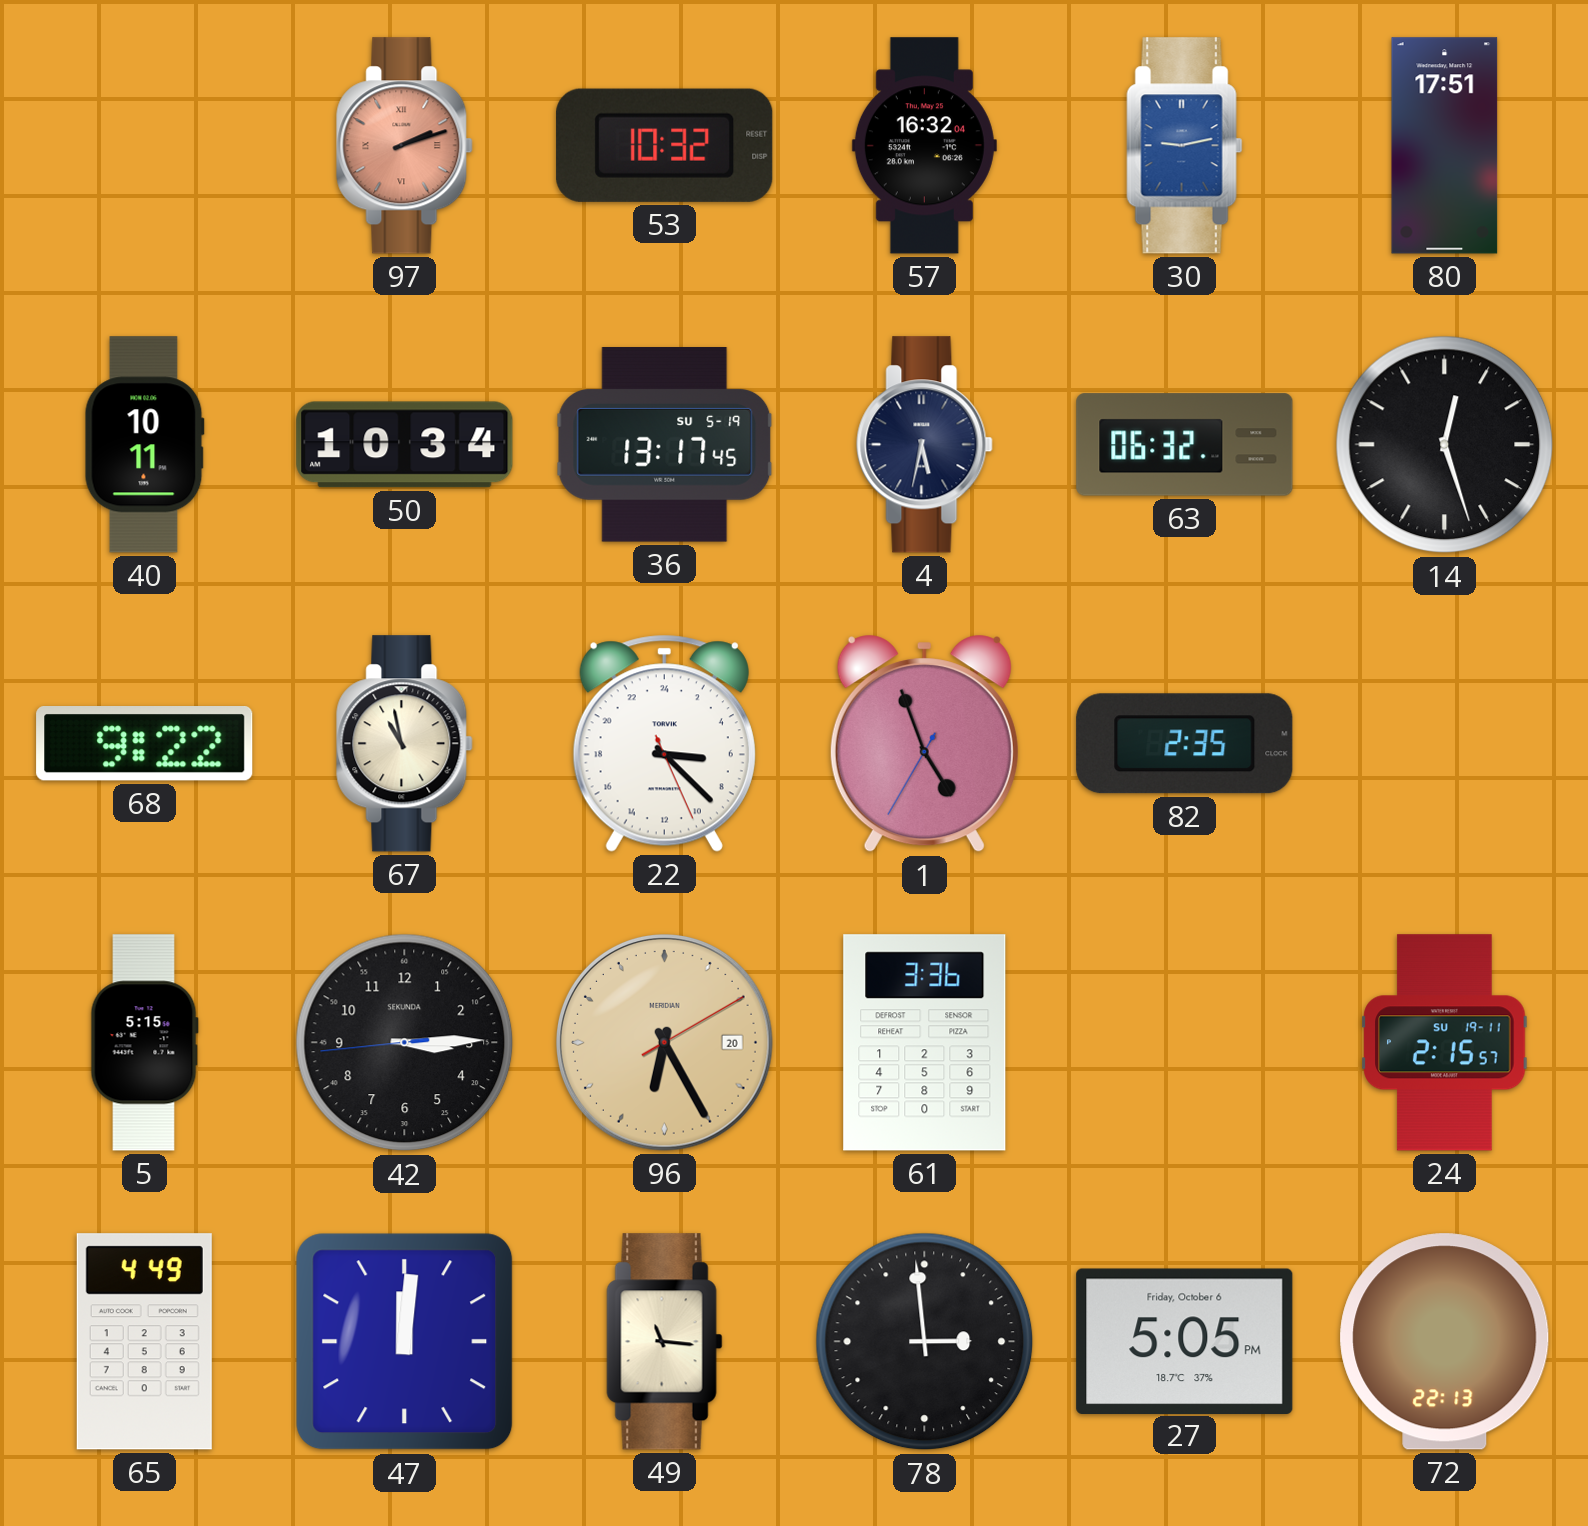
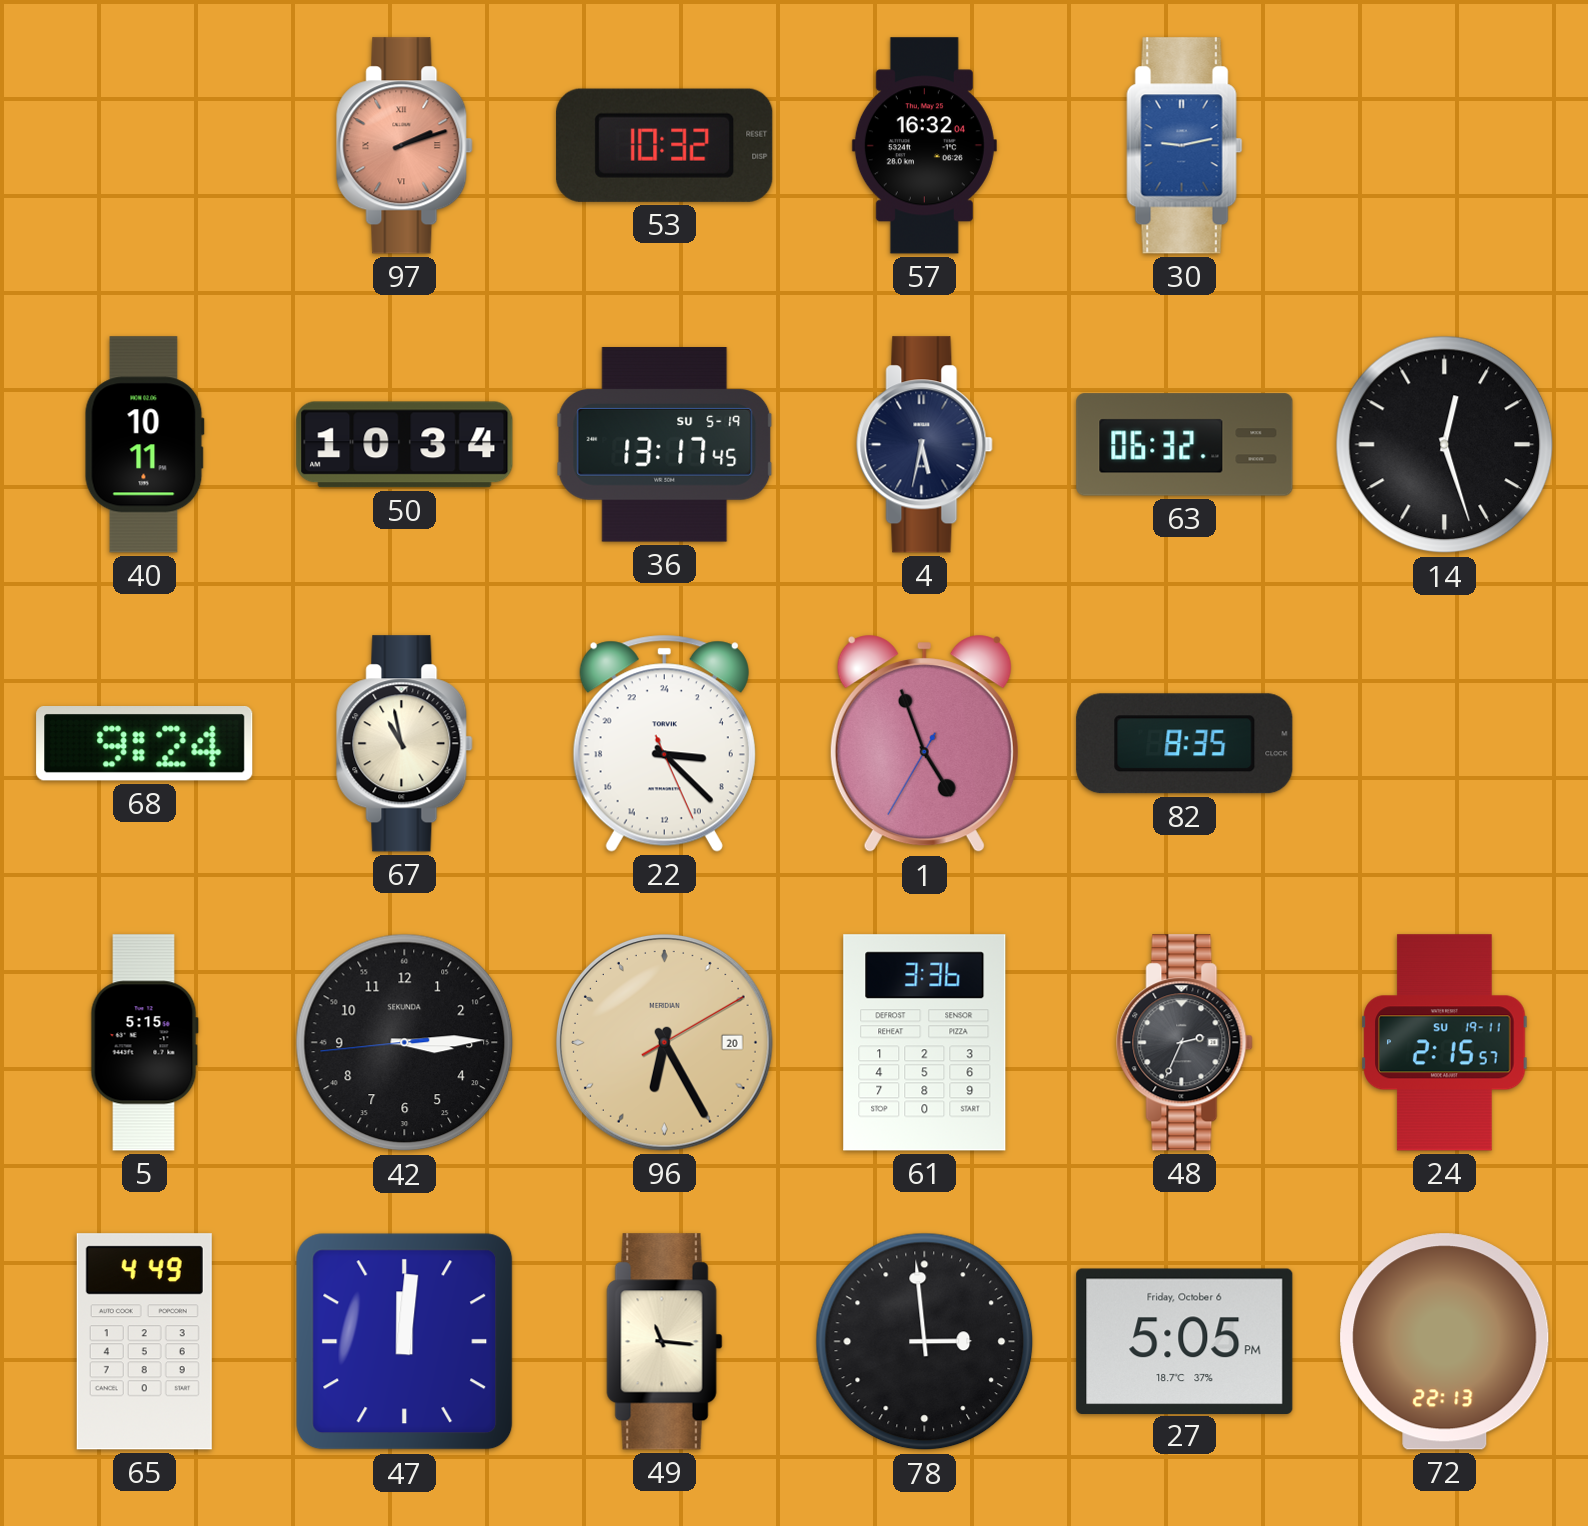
80: 17:51 -> none (1445, 146)
68: 9:22 -> 9:24 (145, 744)
82: 2:35 -> 8:35 (1185, 744)
48: none -> 2:34 (1185, 1043)
